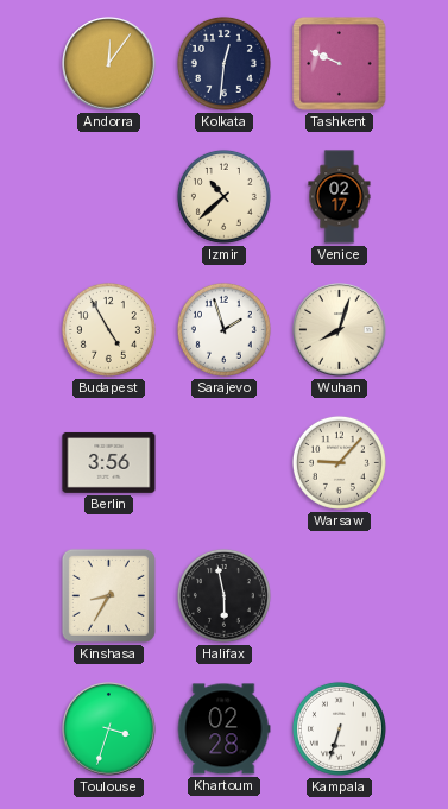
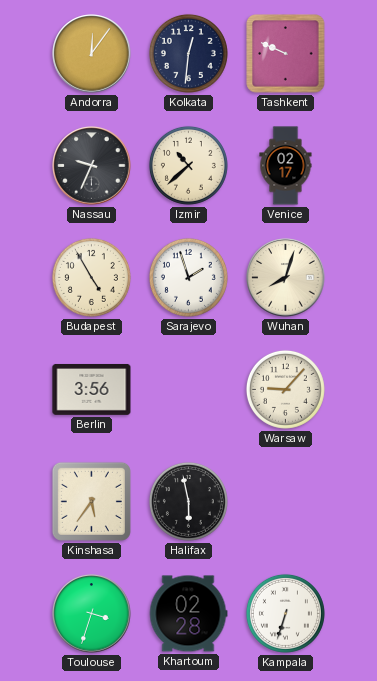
Nassau: none -> 9:34 (92, 166)
Kinshasa: 8:35 -> 5:36 (91, 501)
